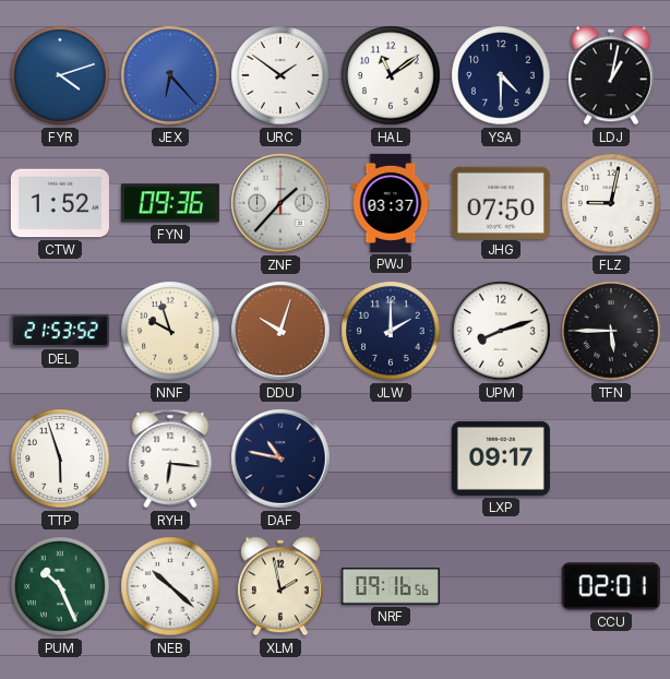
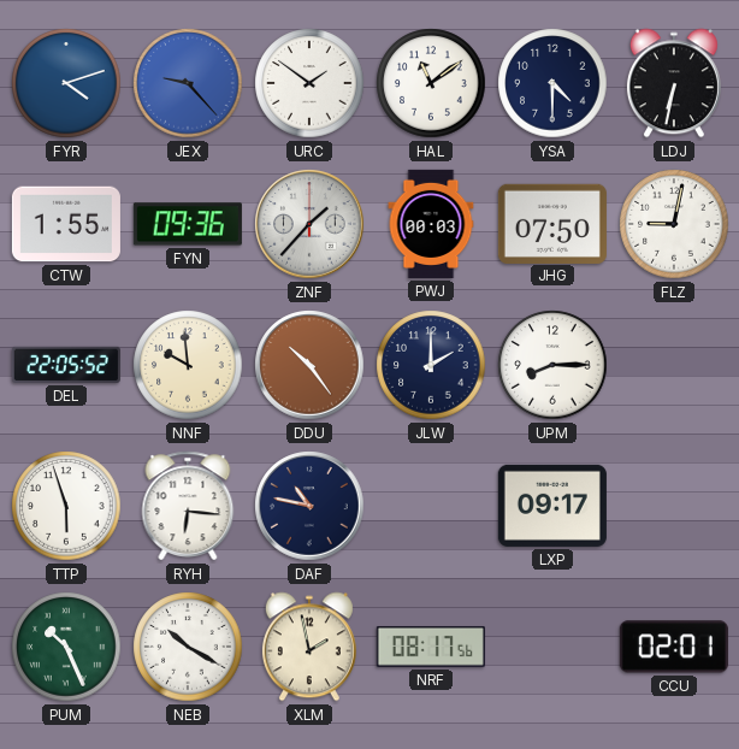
JEX: 6:23 -> 9:23 (188, 83)
LDJ: 1:02 -> 6:32 (674, 83)
CTW: 1:52 -> 1:55 (66, 224)
PWJ: 03:37 -> 00:03 (431, 224)
DEL: 21:53 -> 22:05 (66, 365)
NNF: 9:57 -> 9:59 (188, 365)
DDU: 10:03 -> 10:24 (309, 365)
UPM: 8:12 -> 8:15 (552, 365)
TFN: 5:45 -> none (611, 331)
NEB: 10:22 -> 10:20 (188, 647)
NRF: 09:16 -> 08:17 (431, 647)
